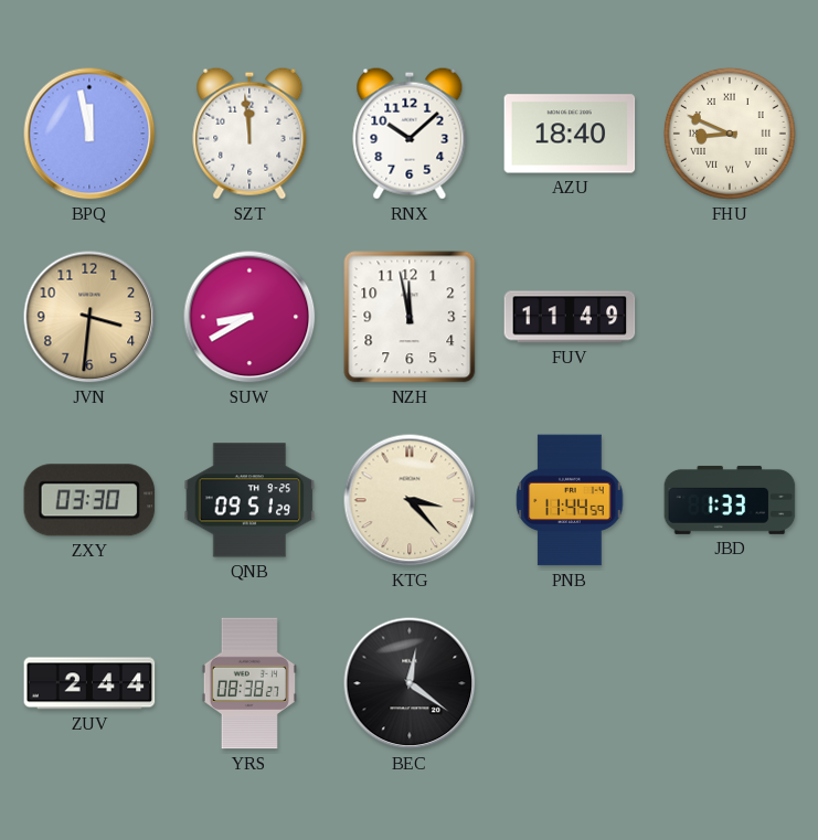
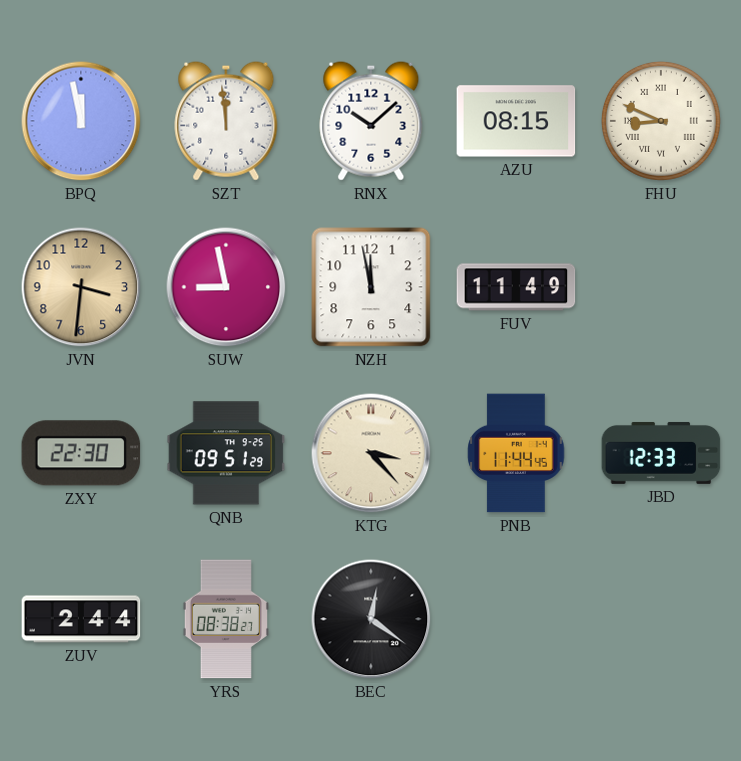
AZU: 18:40 -> 08:15 (516, 121)
SUW: 8:40 -> 8:58 (226, 287)
ZXY: 03:30 -> 22:30 (81, 453)
PNB: 11:44:59 -> 11:44:45 (516, 453)
JBD: 1:33 -> 12:33 (661, 453)
